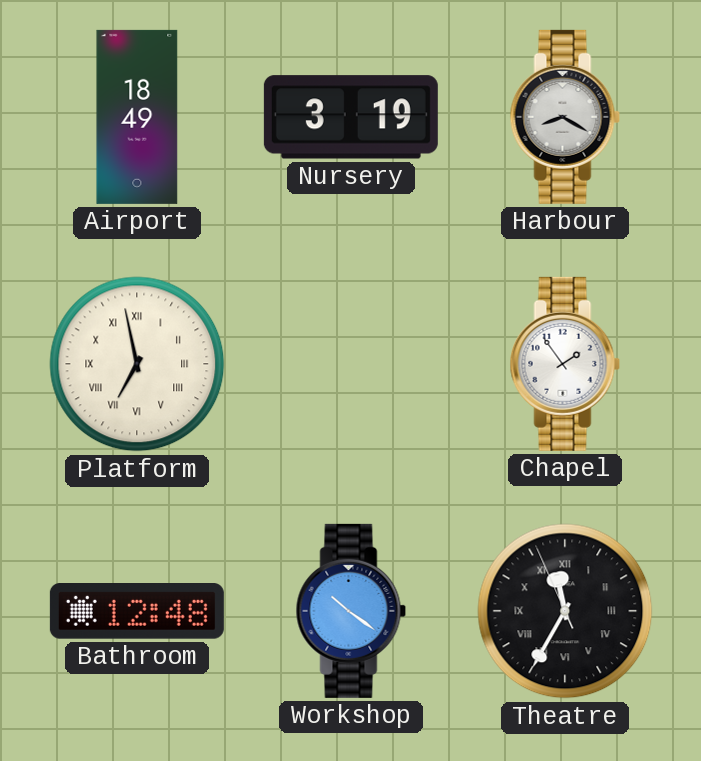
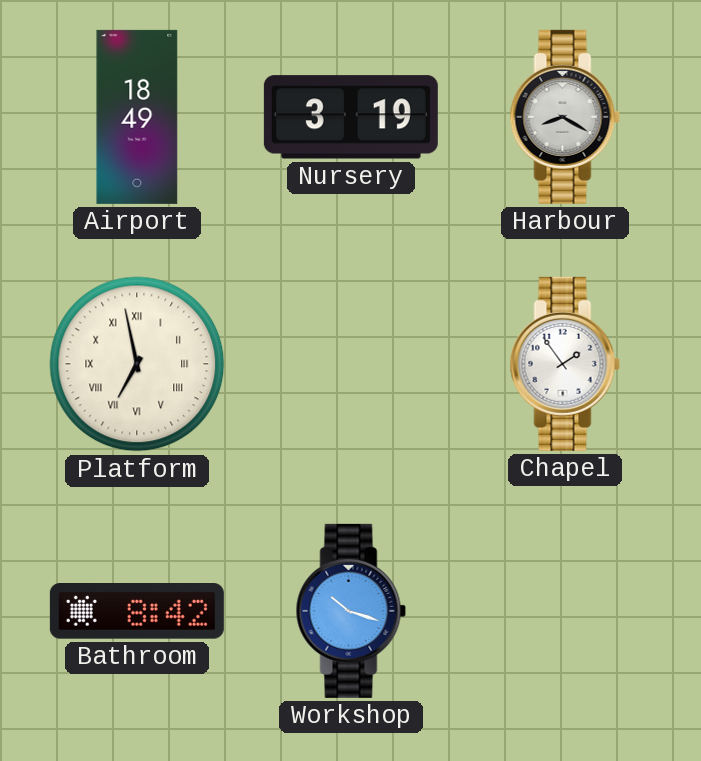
Bathroom: 12:48 -> 8:42 (137, 612)
Workshop: 10:21 -> 10:18 (351, 611)
Theatre: 11:34 -> none (565, 611)
